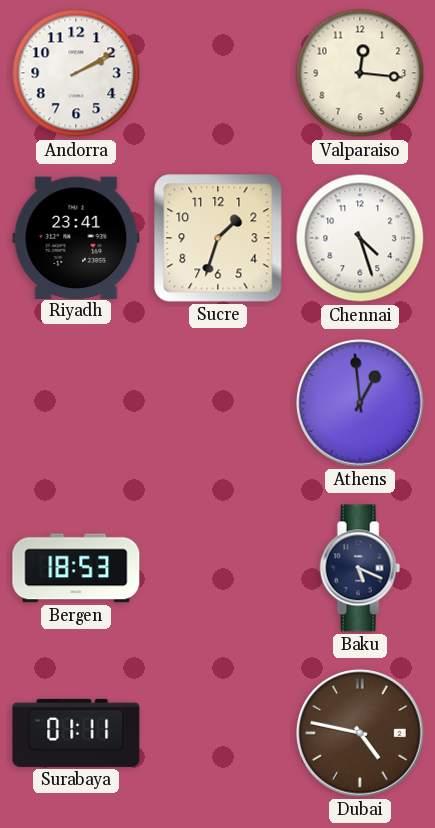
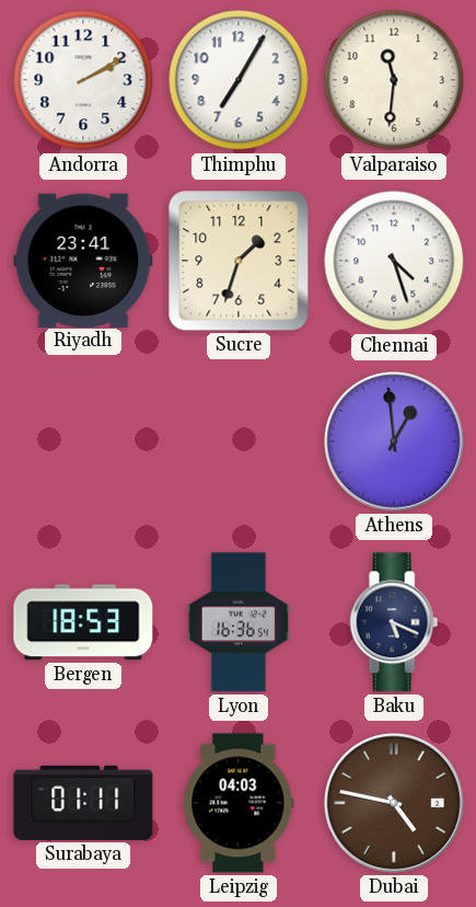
Thimphu: none -> 7:05 (239, 80)
Valparaiso: 12:16 -> 11:31 (394, 80)
Lyon: none -> 16:36 (239, 622)
Leipzig: none -> 04:03 (239, 803)
